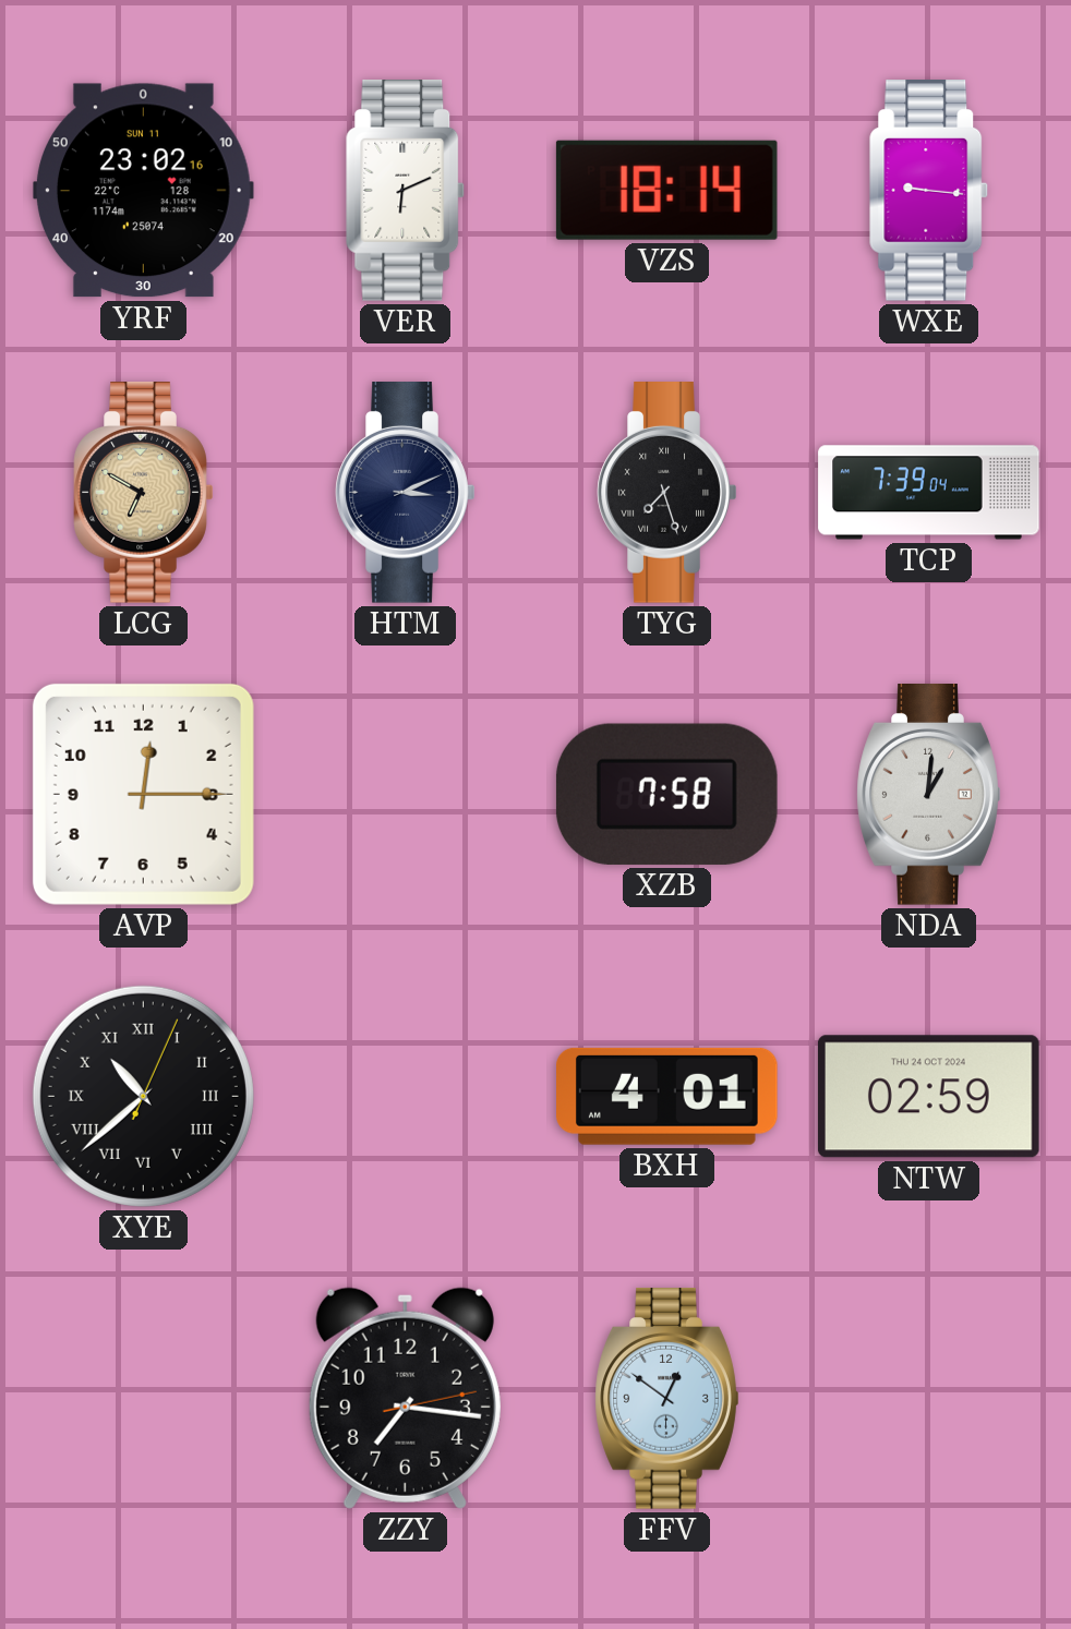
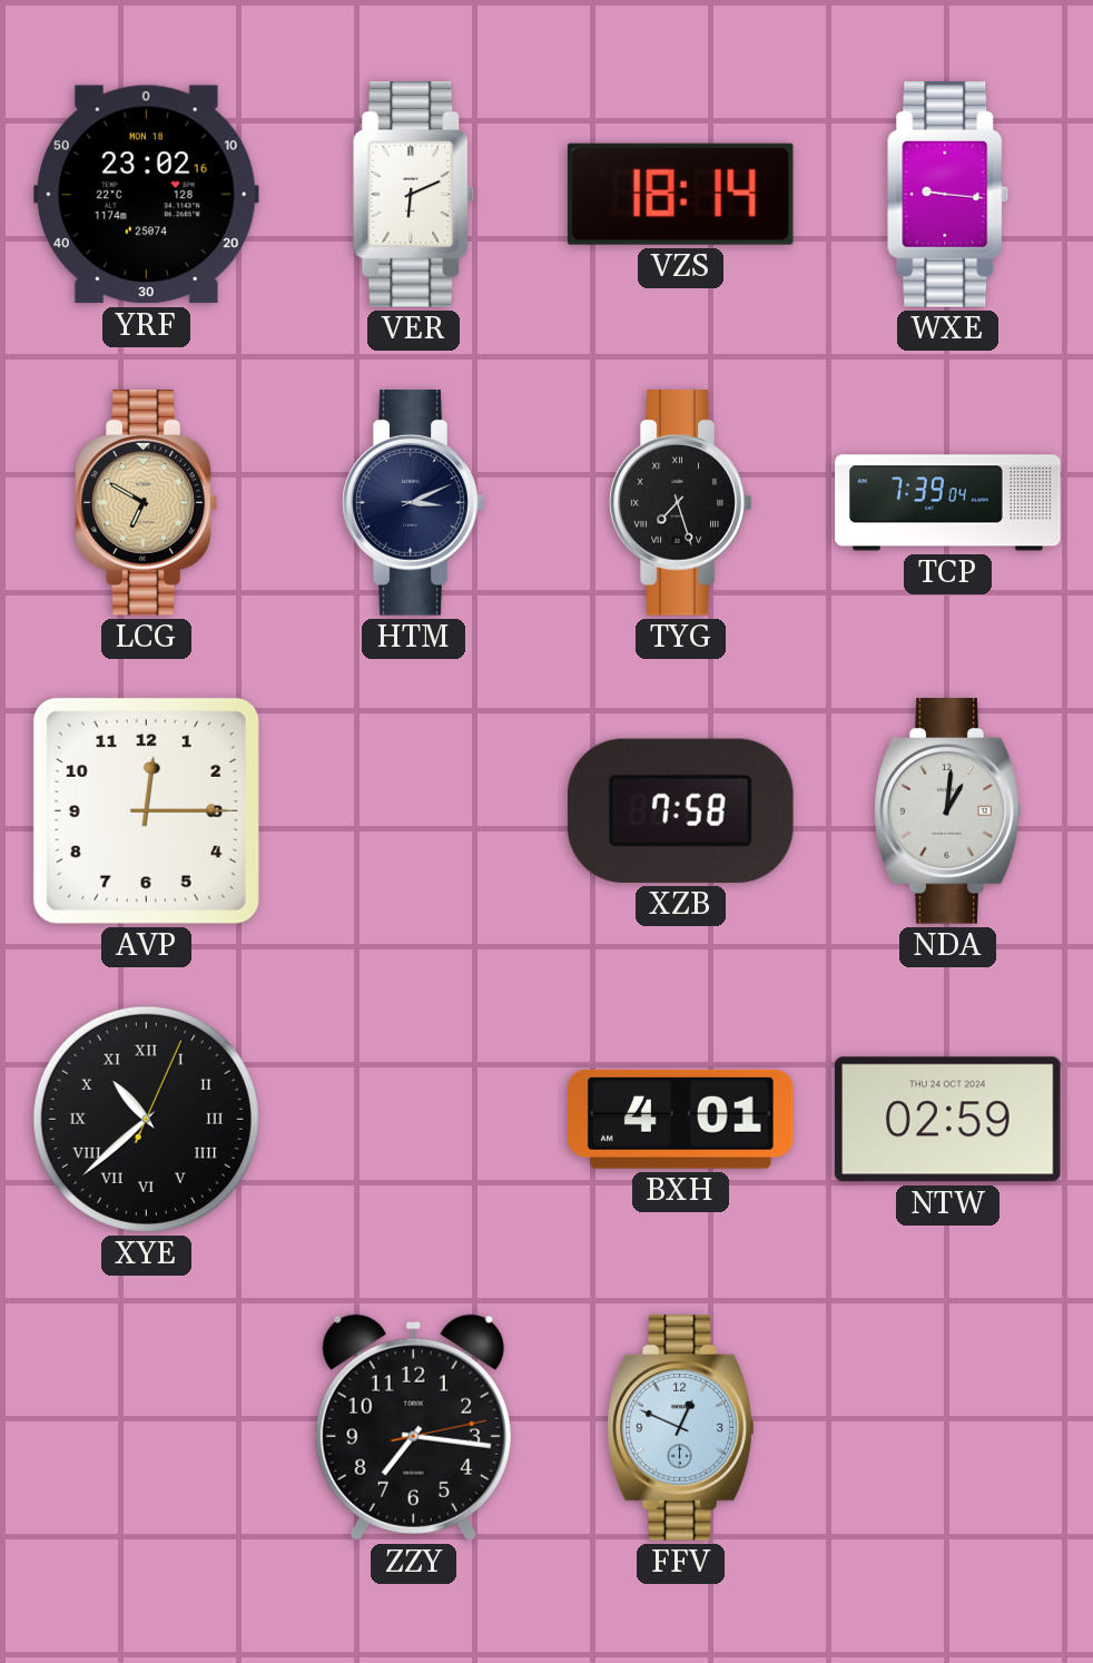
YRF date: SUN 11 -> MON 18 (147, 195)
FFV: 12:51 -> 12:49 (681, 1428)
